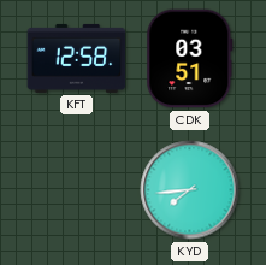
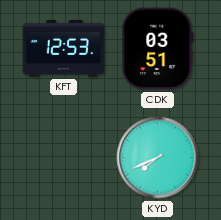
KFT: 12:58 -> 12:53 (64, 48)
KYD: 7:44 -> 7:41 (158, 158)
